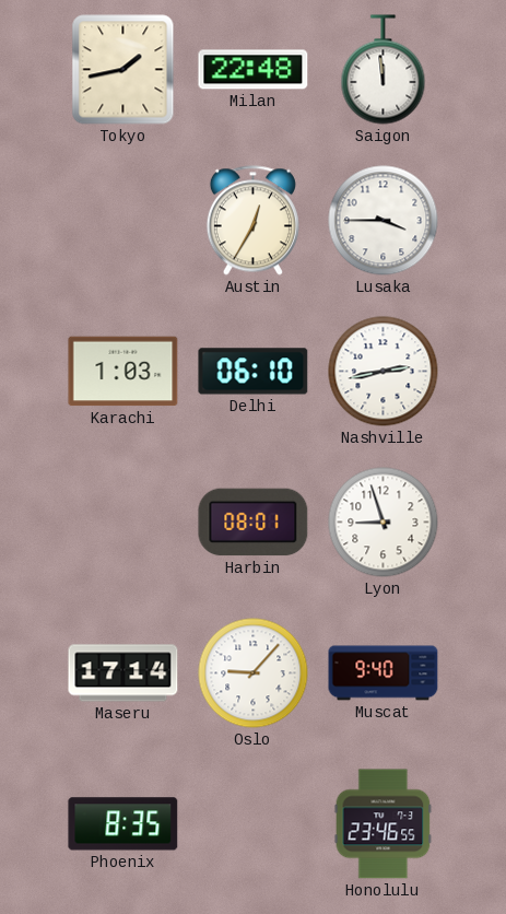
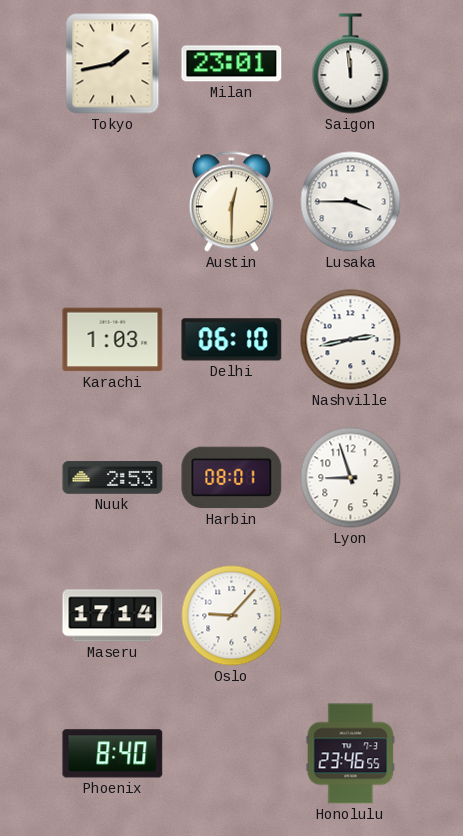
Milan: 22:48 -> 23:01 (232, 64)
Austin: 12:35 -> 12:30 (231, 202)
Nuuk: none -> 2:53 (113, 478)
Muscat: 9:40 -> none (384, 673)
Phoenix: 8:35 -> 8:40 (113, 754)
